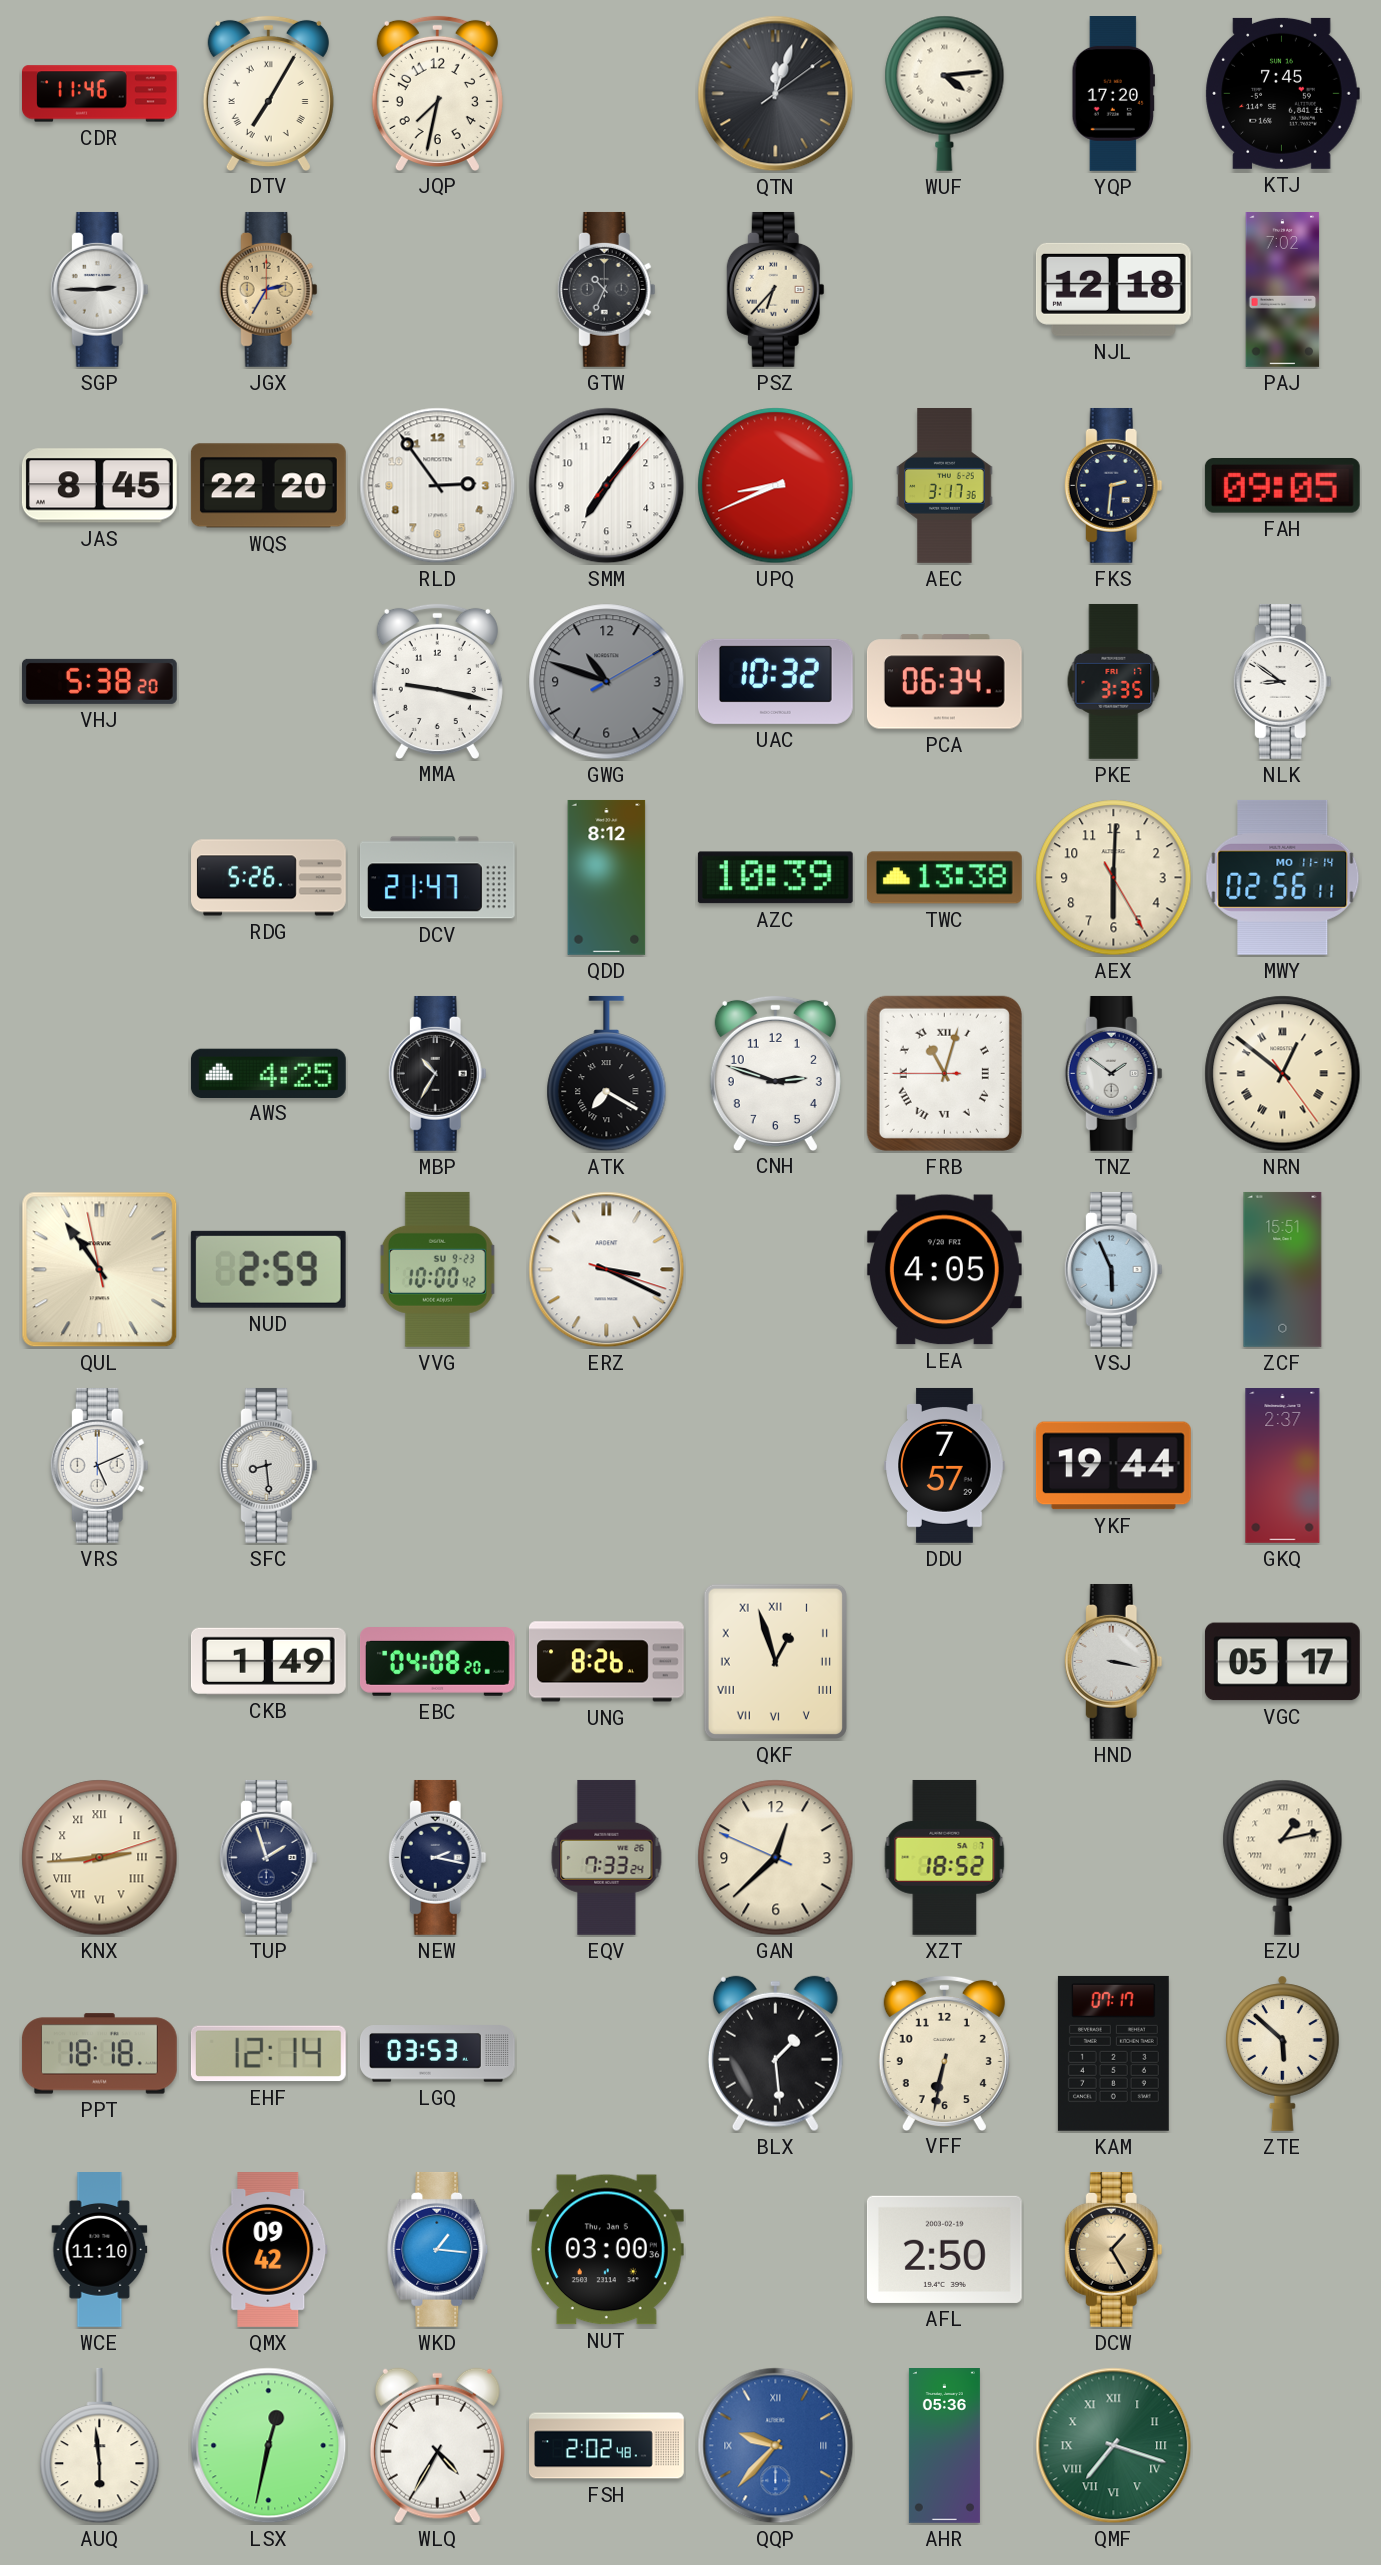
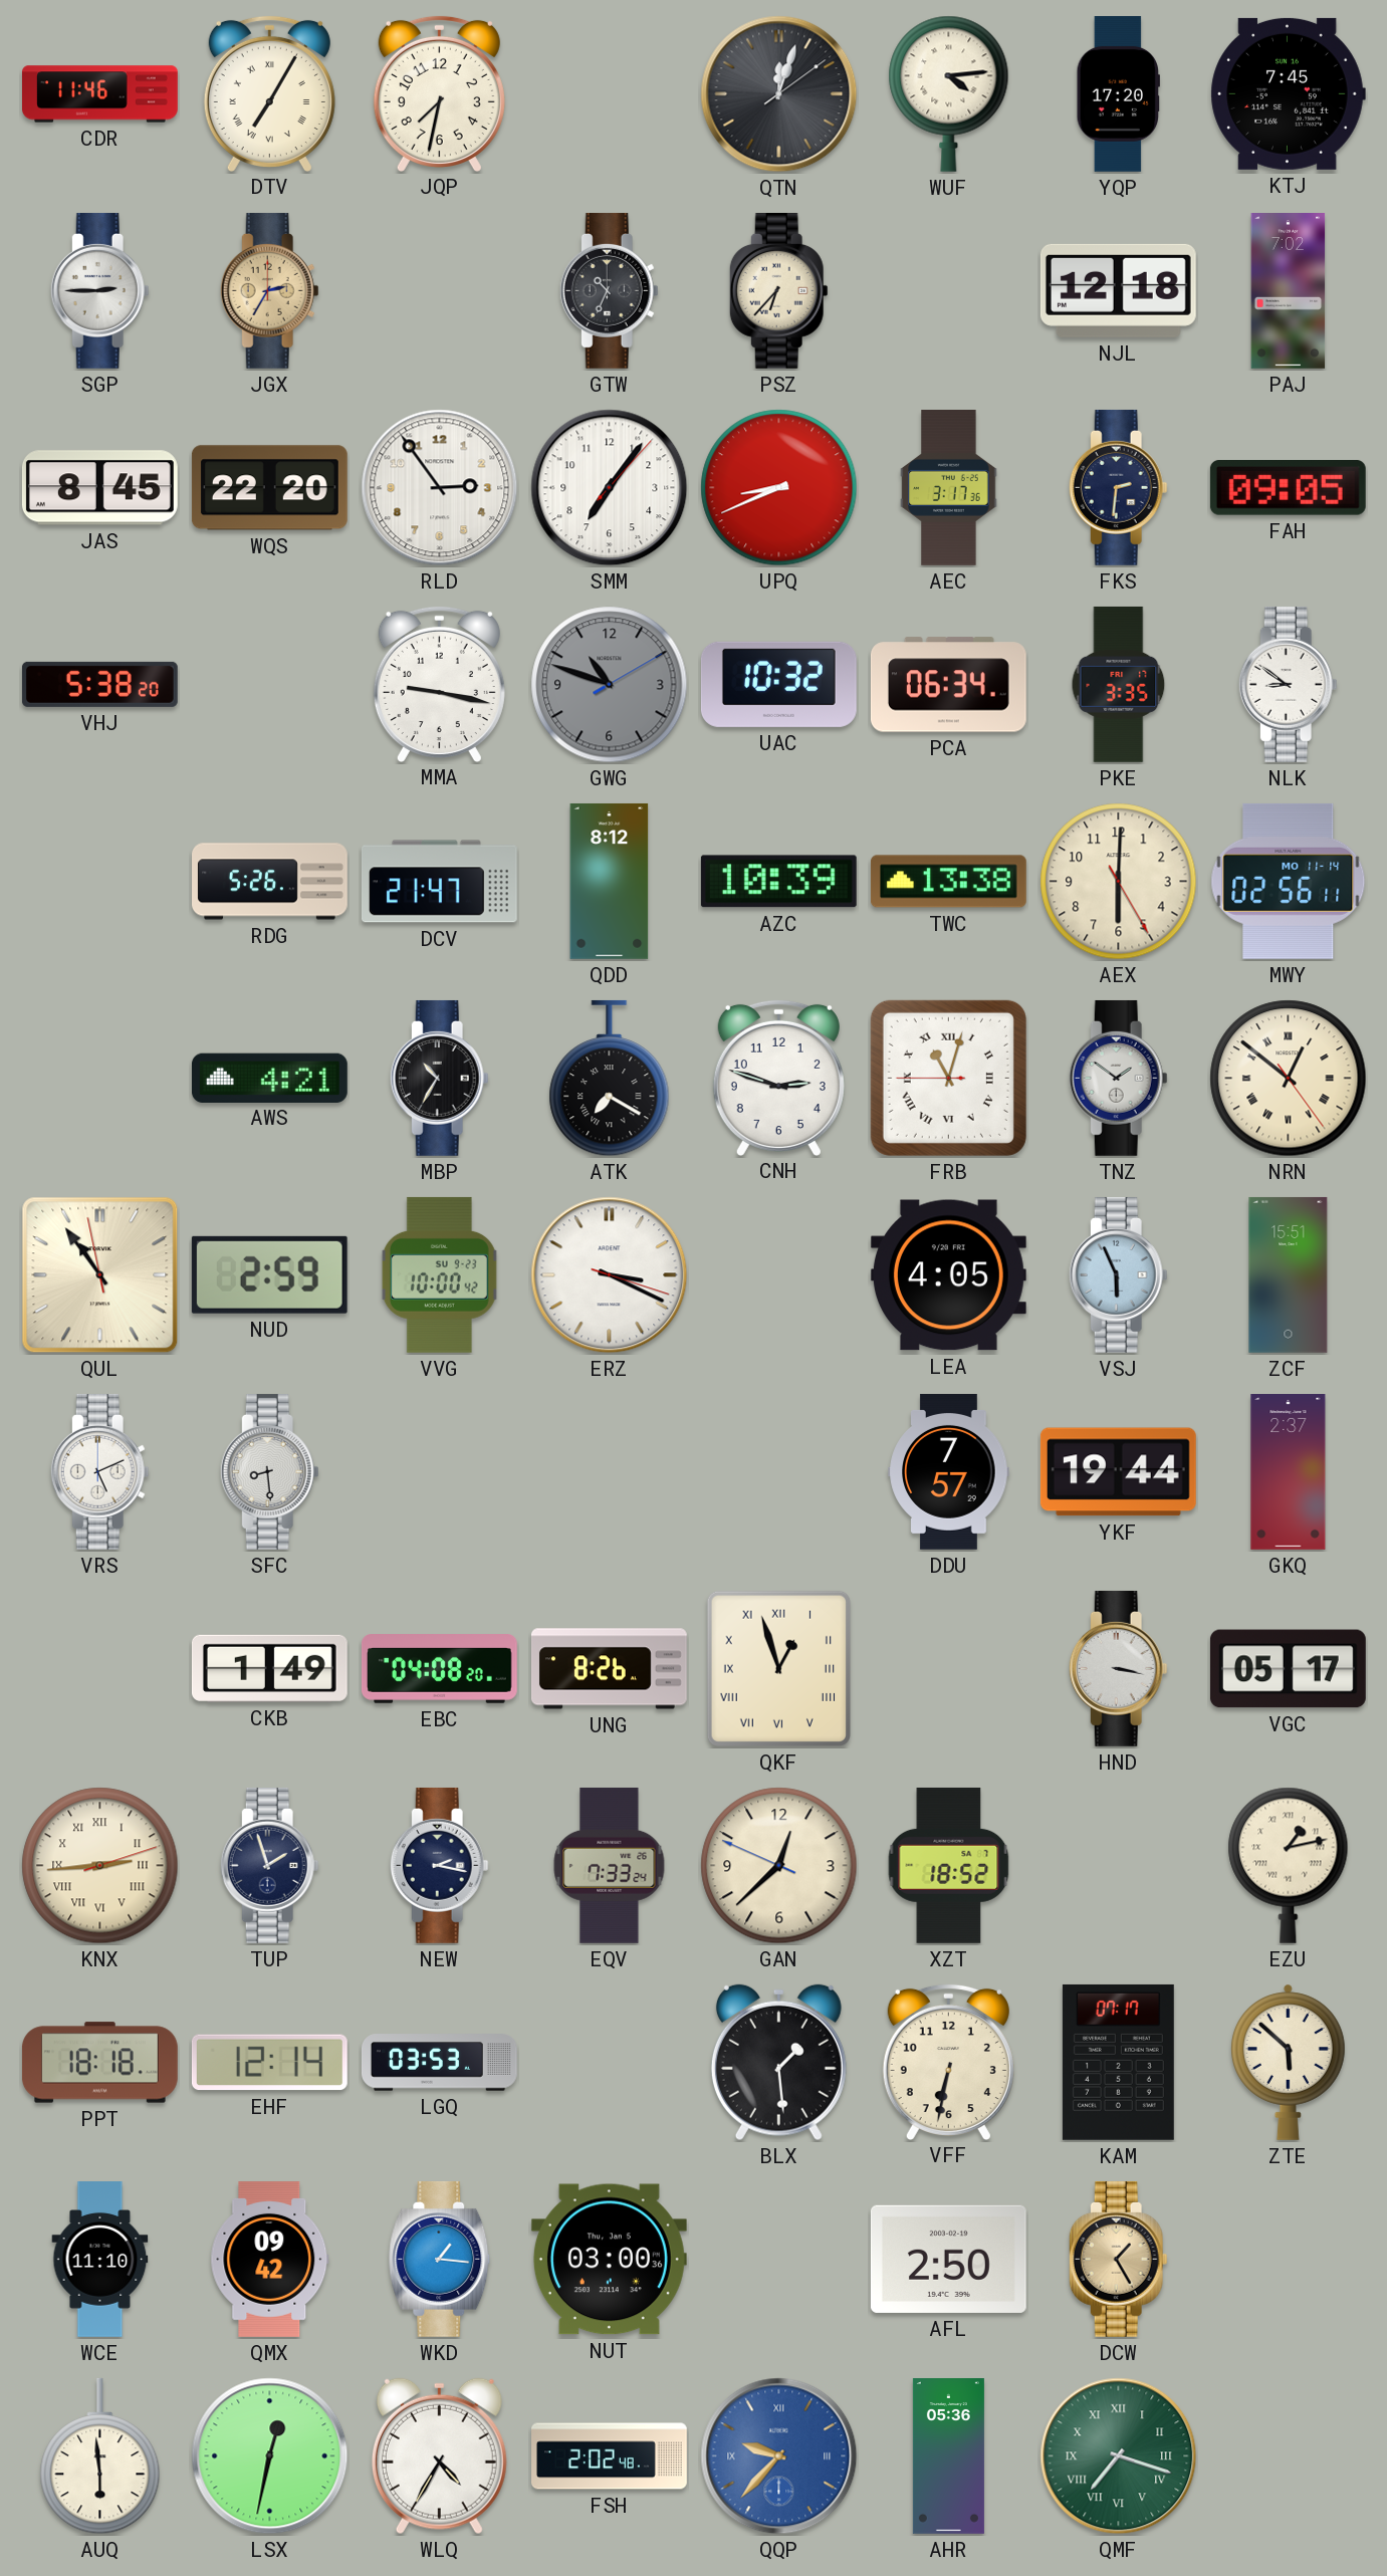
AWS: 4:25 -> 4:21 (269, 1078)
